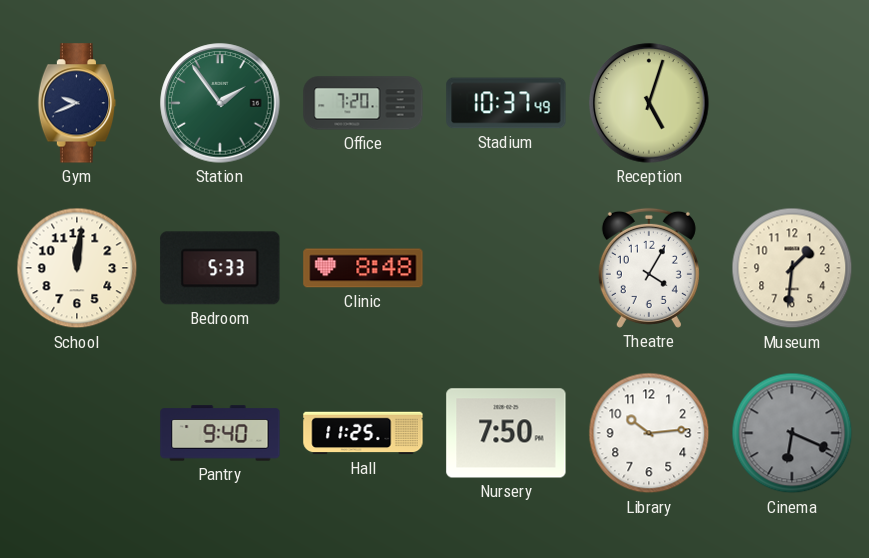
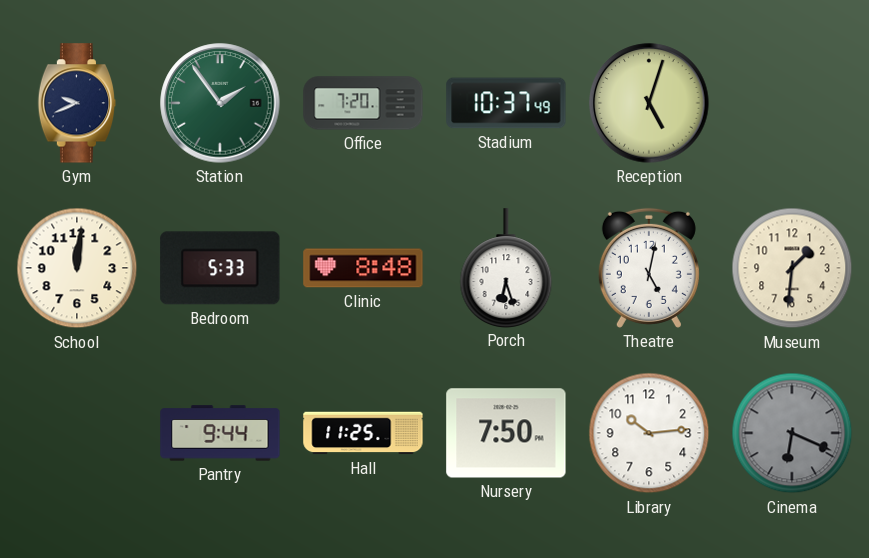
Porch: none -> 6:27 (506, 268)
Theatre: 4:05 -> 5:02 (649, 268)
Pantry: 9:40 -> 9:44 (220, 433)
